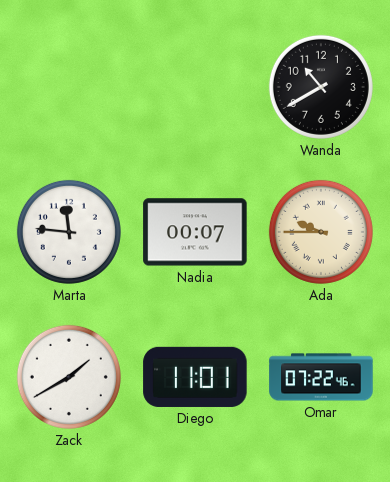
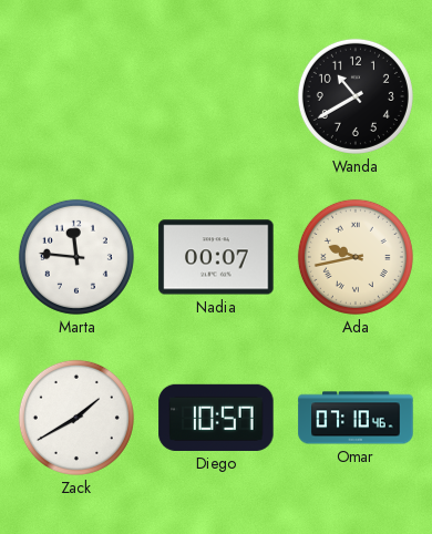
Ada: 9:45 -> 9:43 (356, 257)
Diego: 11:01 -> 10:57 (216, 418)
Omar: 07:22 -> 07:10 (356, 418)
